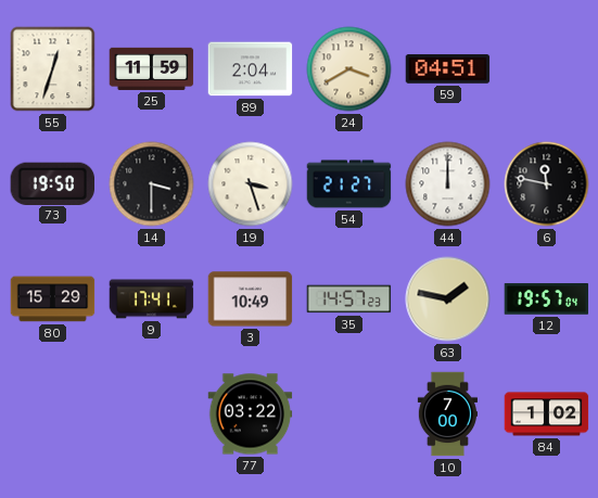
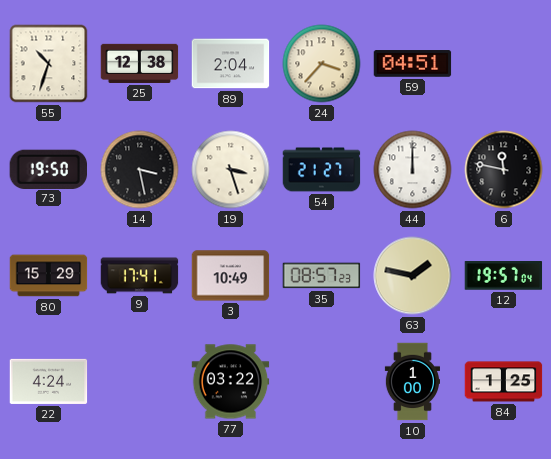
55: 12:33 -> 10:33 (49, 64)
25: 11:59 -> 12:38 (140, 63)
24: 3:40 -> 3:37 (322, 64)
14: 3:30 -> 3:28 (140, 170)
35: 14:57 -> 08:57 (322, 276)
22: none -> 4:24 (49, 381)
10: 7:00 -> 1:00 (412, 382)
84: 1:02 -> 1:25 (504, 382)
